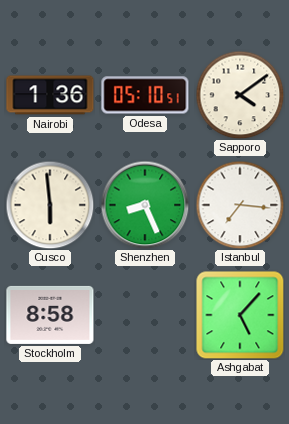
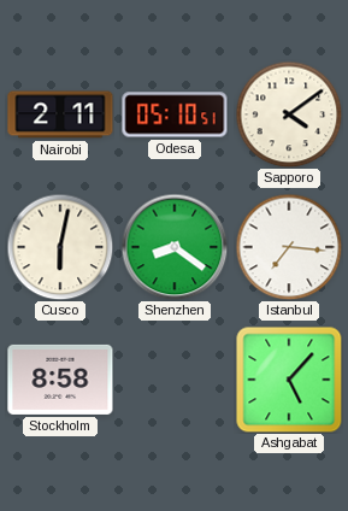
Nairobi: 1:36 -> 2:11 (60, 114)
Cusco: 5:59 -> 6:02 (60, 247)
Shenzhen: 8:26 -> 8:21 (175, 247)
